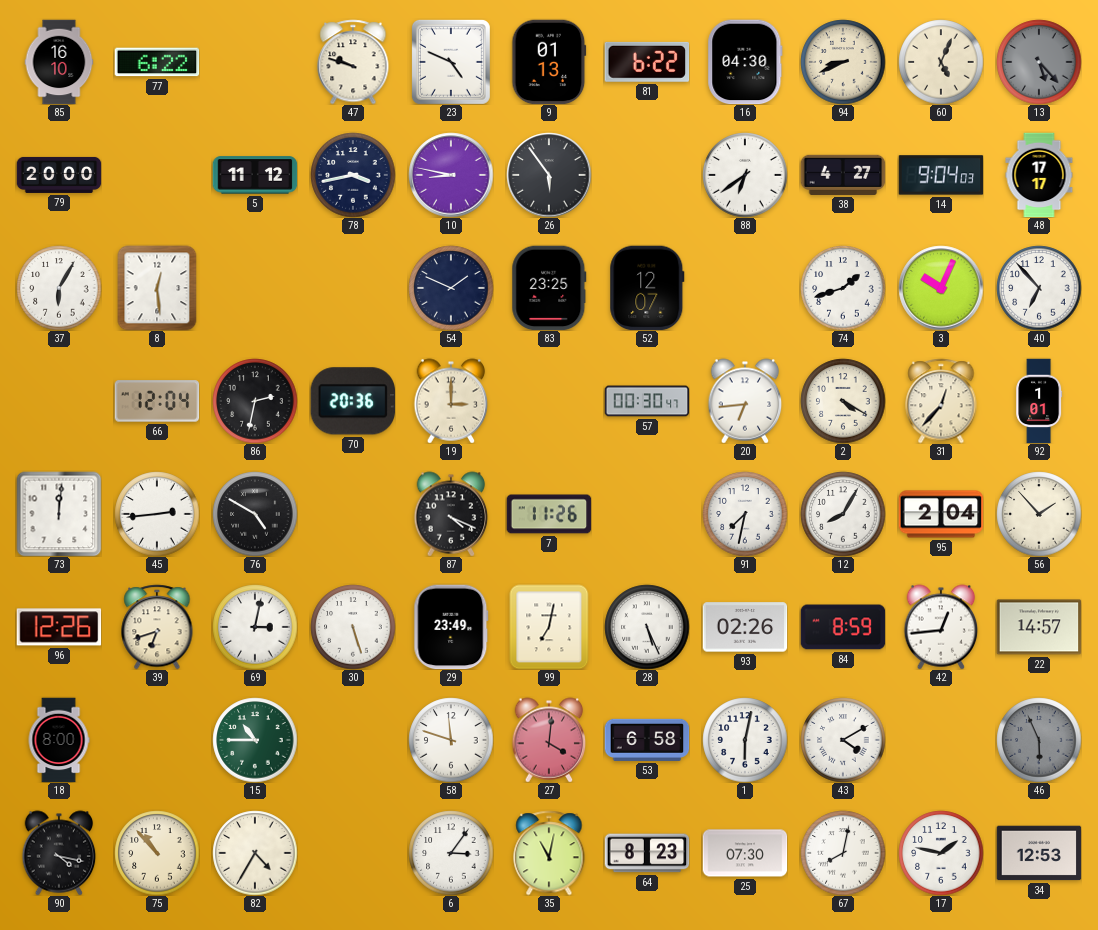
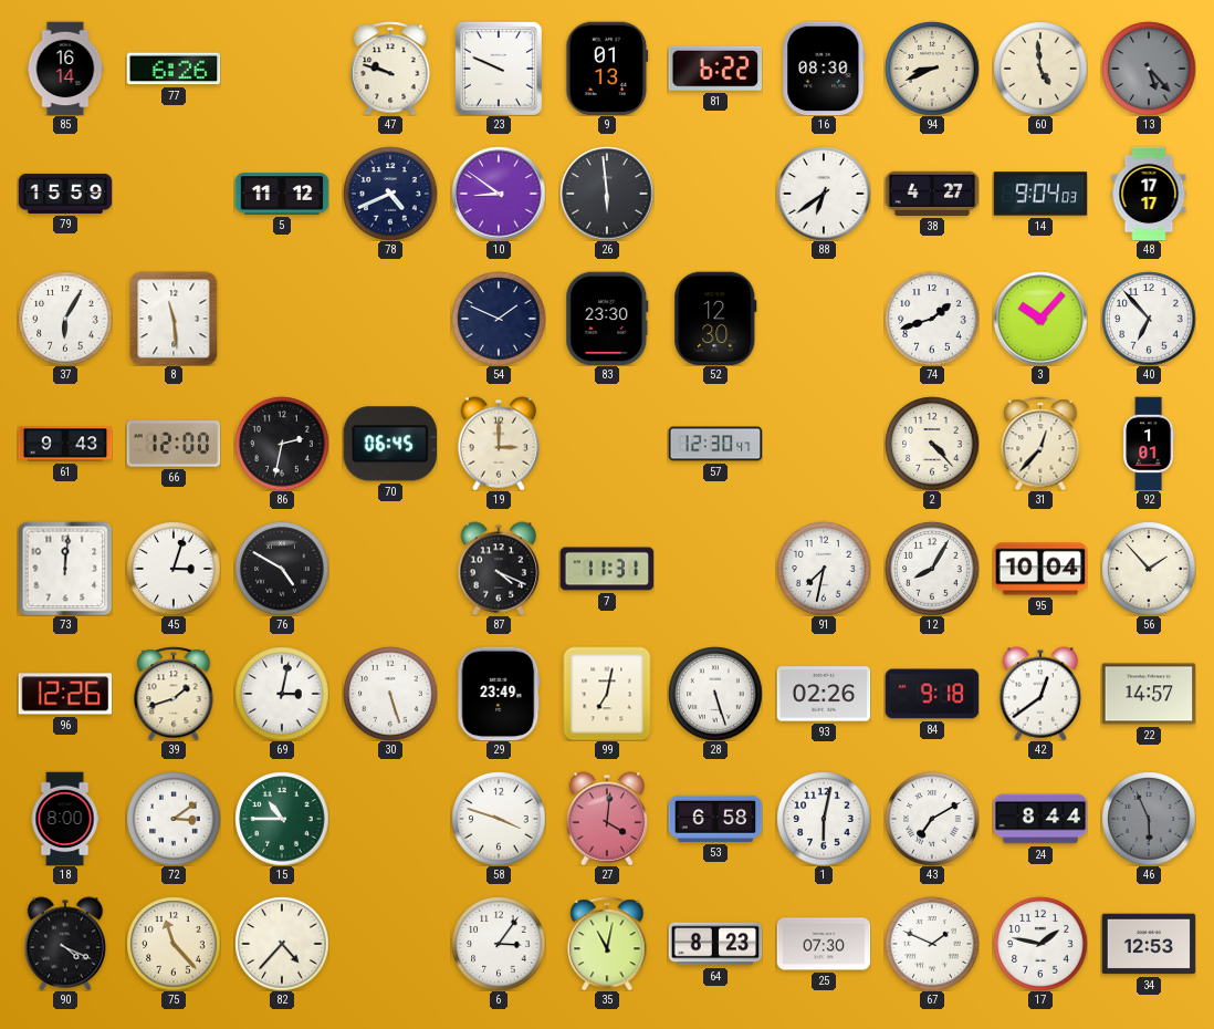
85: 16:10 -> 16:14 (65, 69)
77: 6:22 -> 6:26 (174, 69)
23: 4:49 -> 9:49 (499, 69)
16: 04:30 -> 08:30 (824, 69)
60: 5:04 -> 4:59 (1040, 69)
79: 20:00 -> 15:59 (65, 194)
78: 3:43 -> 4:41 (390, 194)
10: 8:47 -> 8:51 (499, 194)
26: 5:54 -> 5:59 (607, 194)
8: 12:29 -> 11:29 (174, 319)
83: 23:25 -> 23:30 (607, 319)
52: 12:07 -> 12:30 (715, 319)
3: 10:04 -> 10:07 (1040, 319)
61: none -> 9:43 (65, 444)
66: 12:04 -> 12:00 (174, 444)
70: 20:36 -> 06:45 (389, 444)
57: 00:30 -> 12:30 (715, 444)
20: 6:44 -> none (745, 401)
2: 4:20 -> 4:23 (932, 444)
45: 2:44 -> 3:03 (174, 569)
7: 11:26 -> 11:31 (607, 569)
95: 2:04 -> 10:04 (1040, 569)
39: 6:42 -> 1:42 (174, 694)
28: 5:26 -> 5:27 (715, 694)
84: 8:59 -> 9:18 (932, 694)
42: 12:44 -> 12:39 (1040, 694)
72: none -> 3:09 (174, 819)
58: 11:48 -> 3:48 (499, 819)
43: 4:10 -> 7:10 (932, 819)
24: none -> 8:44 (1040, 819)
90: 4:17 -> 4:19 (65, 944)
75: 10:53 -> 11:23 (174, 944)
82: 4:35 -> 4:37 (282, 944)
67: 8:02 -> 1:49 (932, 944)
